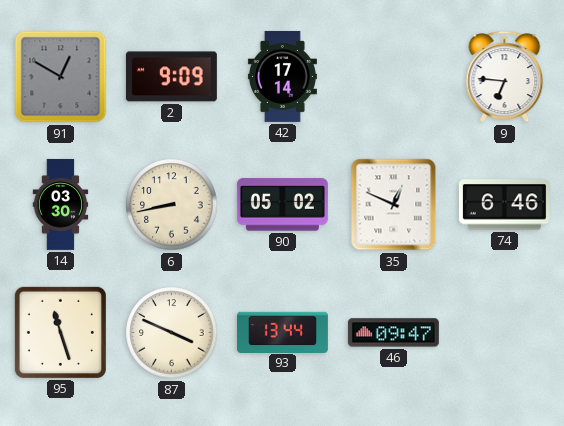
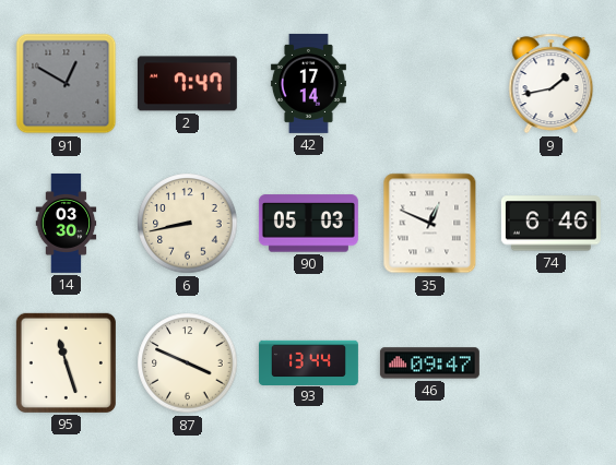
2: 9:09 -> 7:47 (187, 84)
9: 6:46 -> 1:43 (552, 84)
90: 05:02 -> 05:03 (308, 224)
